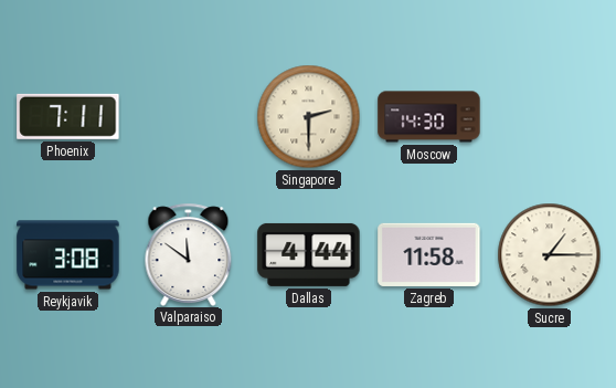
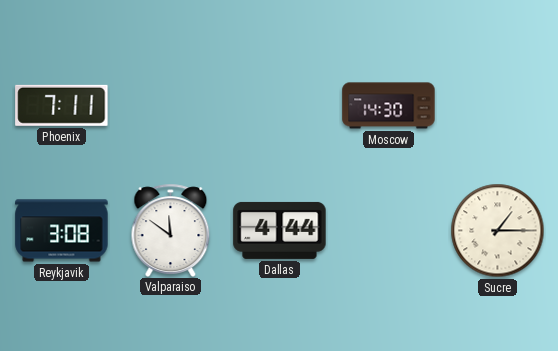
Singapore: 2:30 -> none (309, 117)
Zagreb: 11:58 -> none (429, 254)
